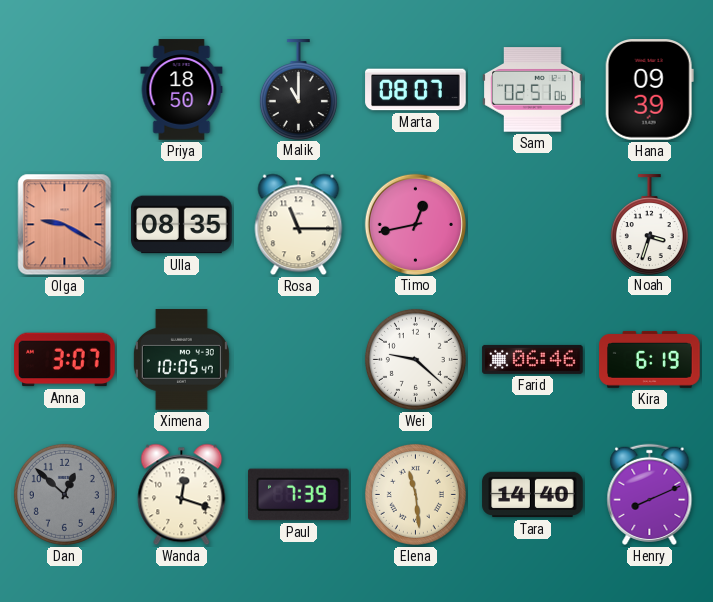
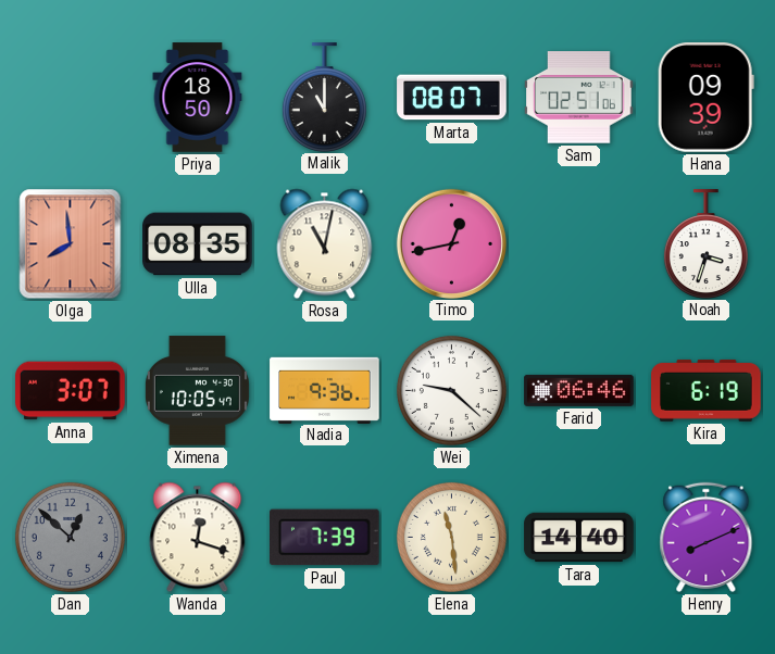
Olga: 9:20 -> 7:59 (71, 244)
Rosa: 11:15 -> 11:02 (325, 244)
Nadia: none -> 9:36 (325, 390)
